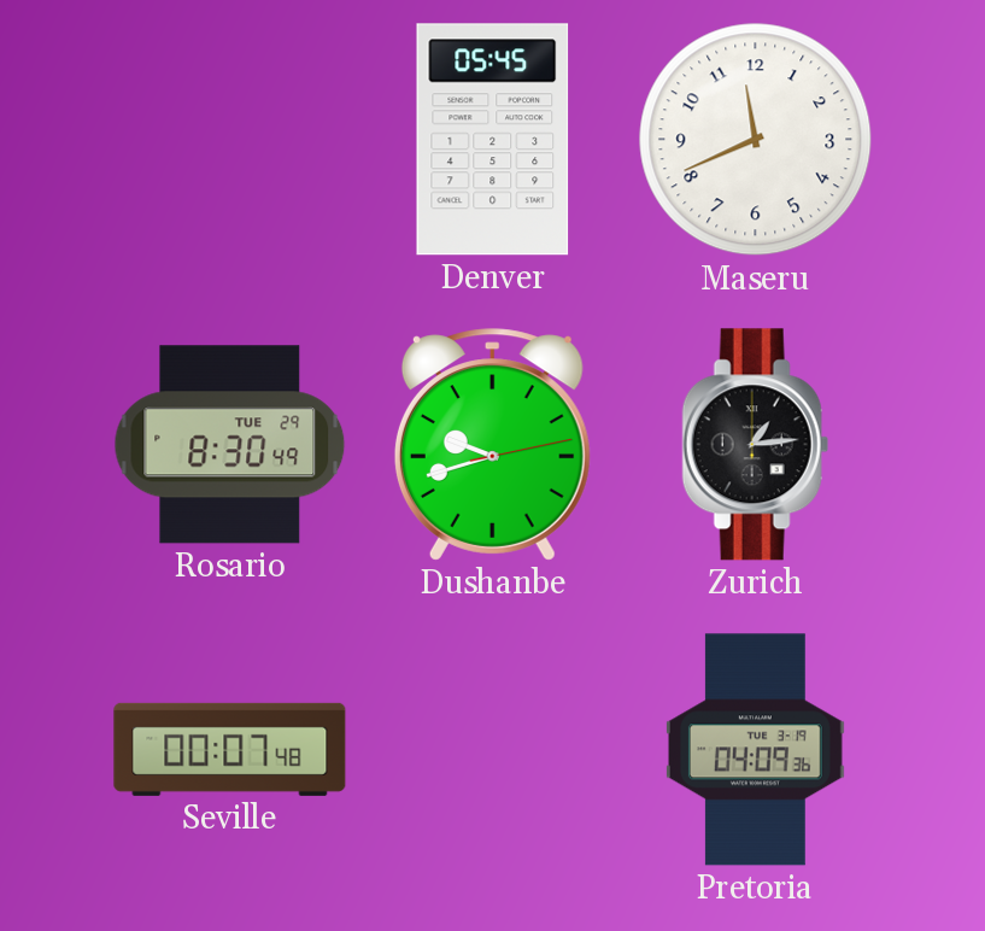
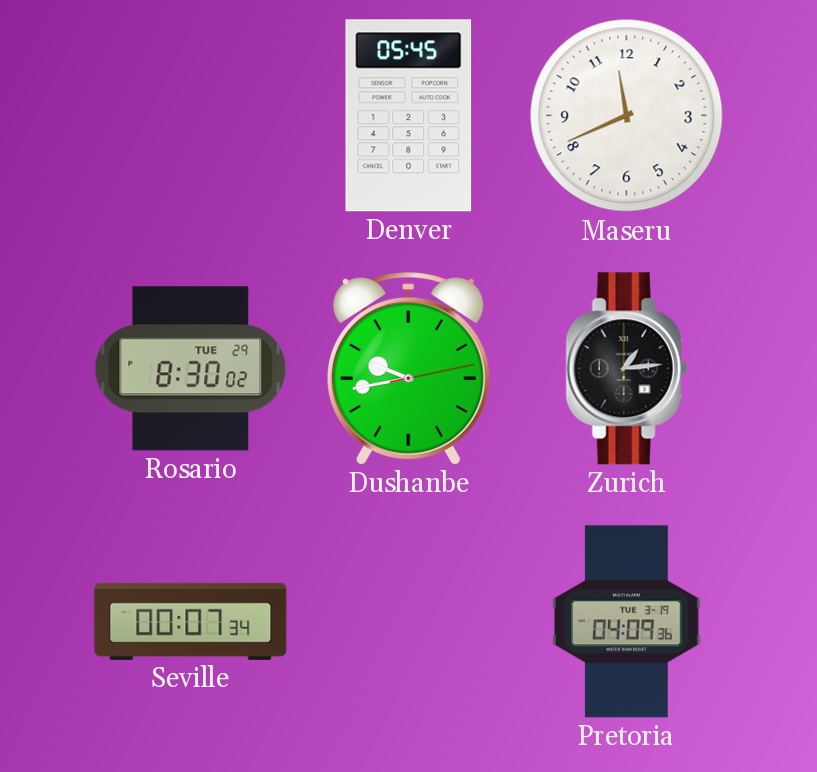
Rosario: 8:30:49 -> 8:30:02 (191, 369)
Dushanbe: 9:42 -> 9:43 (408, 369)
Seville: 00:07:48 -> 00:07:34 (191, 621)
